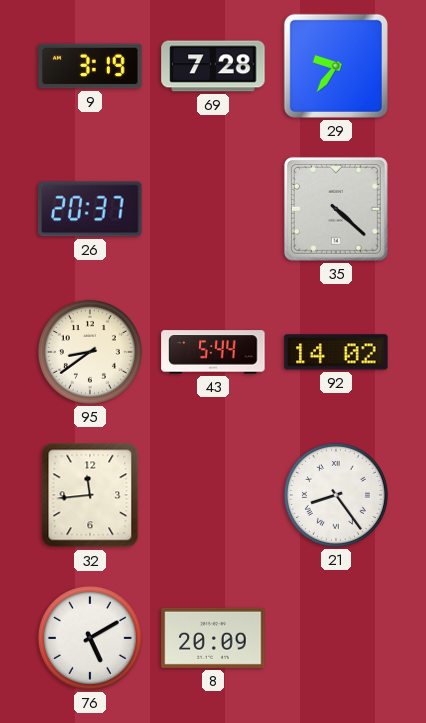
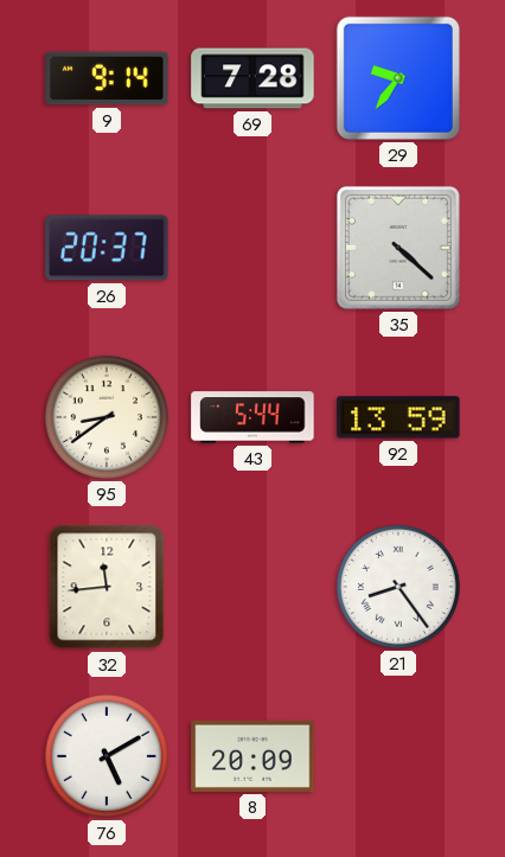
9: 3:19 -> 9:14 (107, 78)
92: 14:02 -> 13:59 (398, 417)
